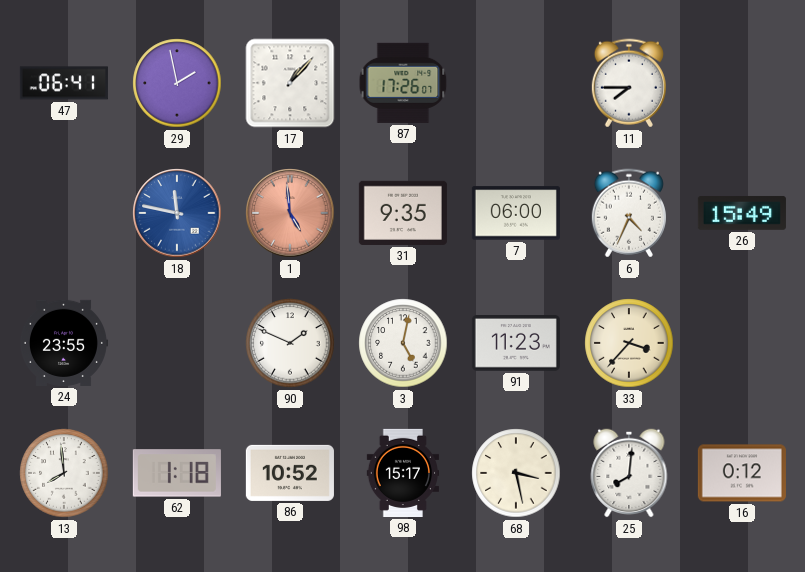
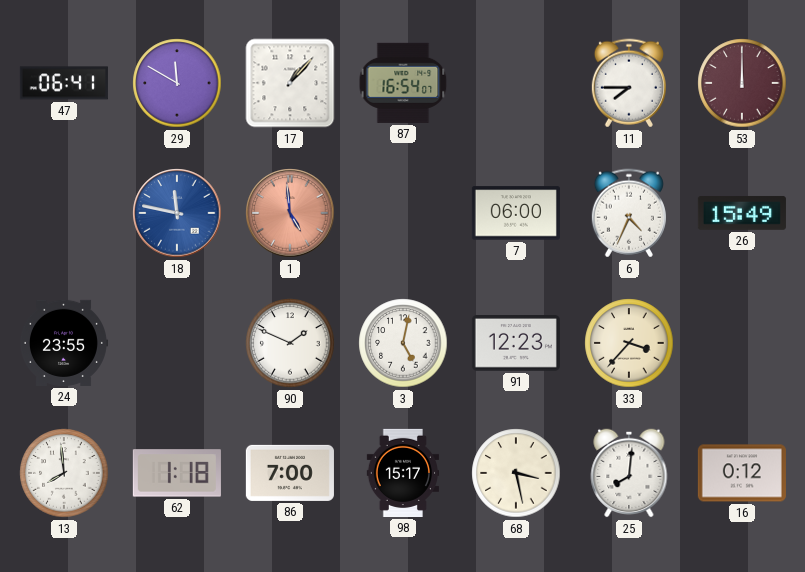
29: 1:58 -> 11:50 (177, 83)
87: 17:26 -> 16:54 (403, 83)
53: none -> 12:00 (742, 83)
31: 9:35 -> none (403, 213)
91: 11:23 -> 12:23 (516, 344)
86: 10:52 -> 7:00 (290, 473)
